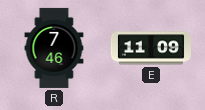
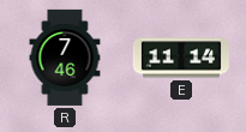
E: 11:09 -> 11:14 (181, 58)
